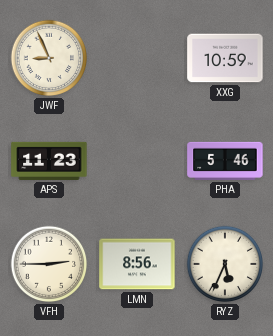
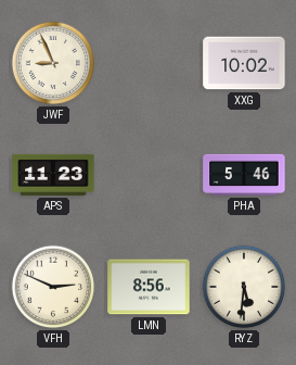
XXG: 10:59 -> 10:02 (244, 63)
VFH: 2:45 -> 2:49 (53, 287)
RYZ: 5:34 -> 5:31 (244, 287)
